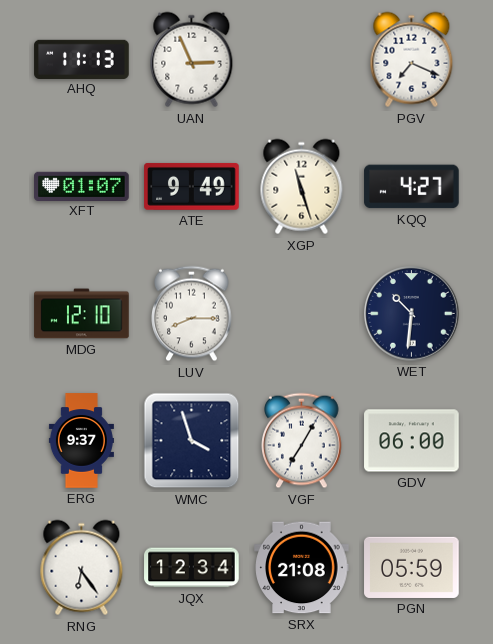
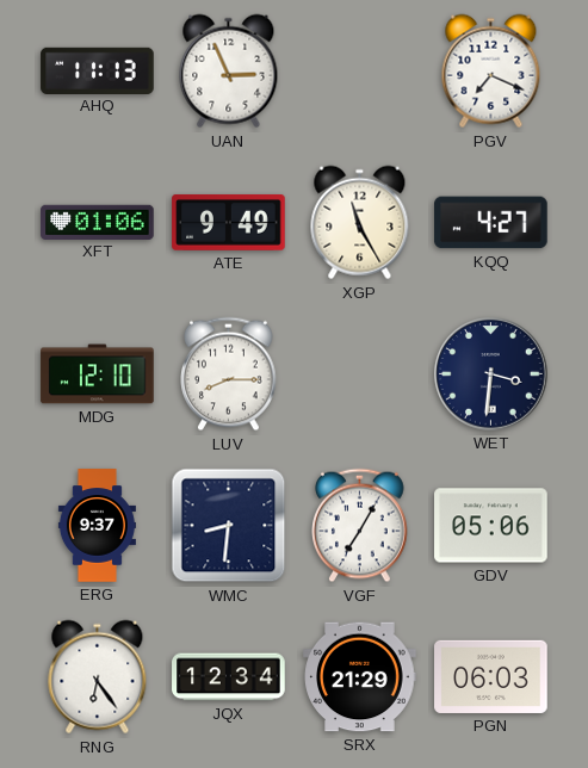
XFT: 01:07 -> 01:06 (98, 222)
XGP: 11:27 -> 11:25 (360, 223)
WET: 10:31 -> 3:31 (491, 374)
WMC: 3:57 -> 8:31 (229, 526)
GDV: 06:00 -> 05:06 (491, 526)
SRX: 21:08 -> 21:29 (360, 677)
PGN: 05:59 -> 06:03 (491, 676)
